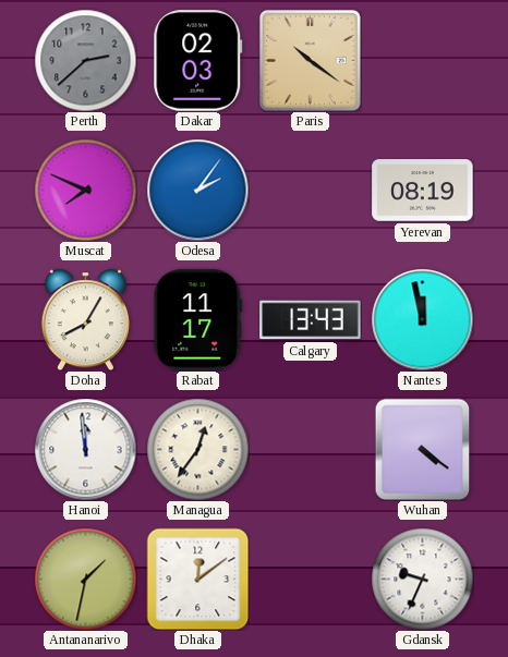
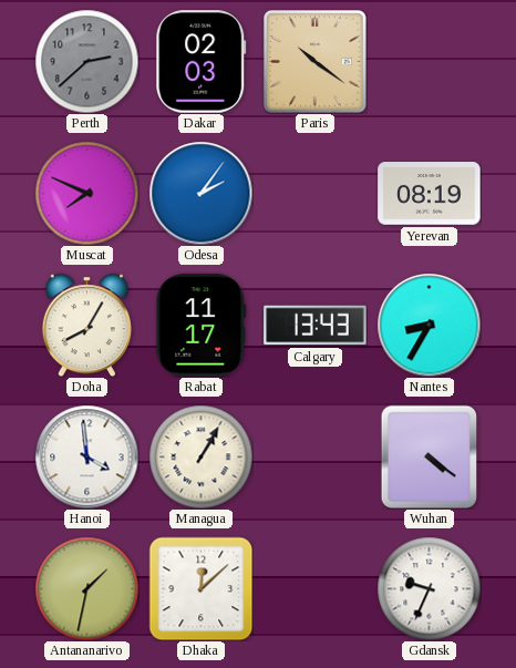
Nantes: 11:58 -> 8:35 (429, 325)
Hanoi: 11:59 -> 3:59 (86, 456)
Managua: 12:36 -> 1:05 (200, 456)
Dhaka: 12:09 -> 12:08 (200, 588)
